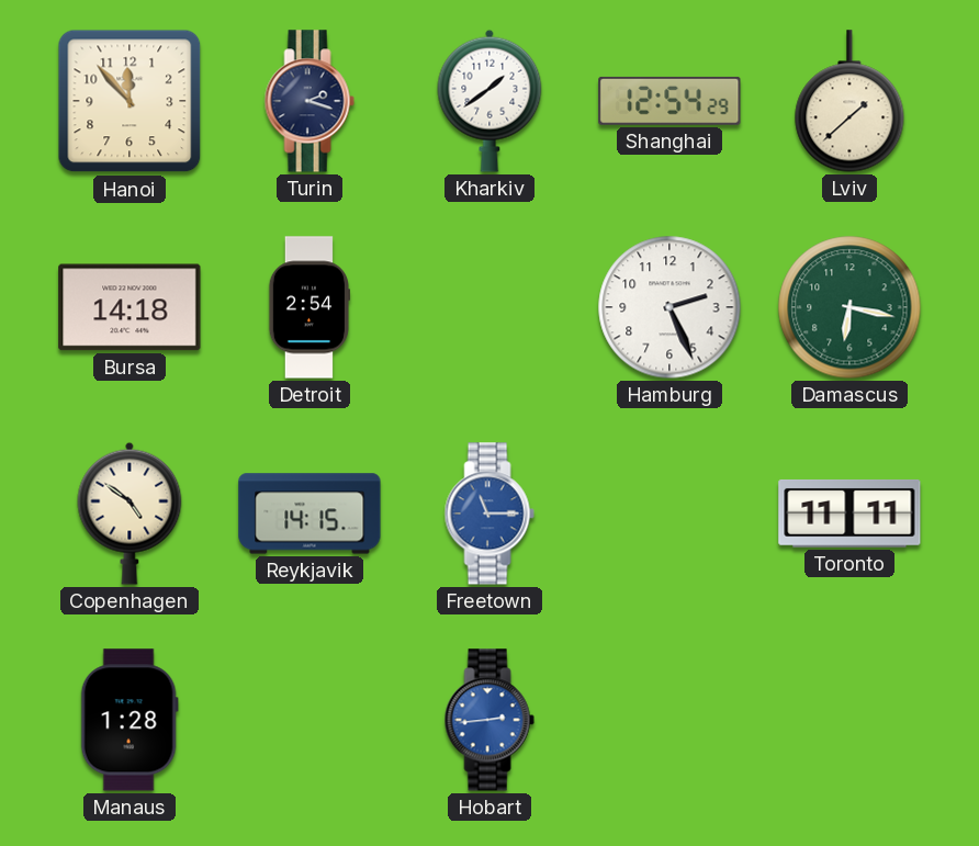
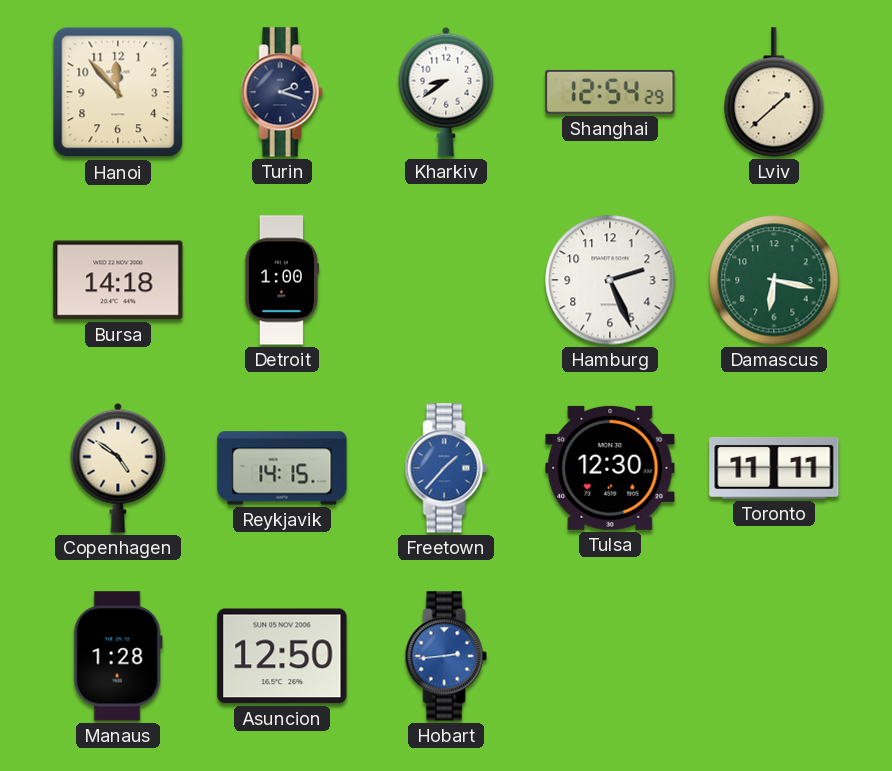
Kharkiv: 1:39 -> 8:39 (446, 92)
Detroit: 2:54 -> 1:00 (281, 280)
Freetown: 11:15 -> 1:37 (446, 468)
Tulsa: none -> 12:30 (610, 468)
Asuncion: none -> 12:50 (282, 656)
